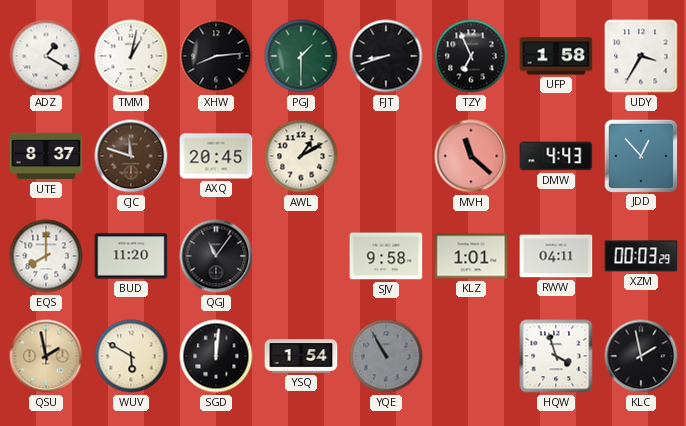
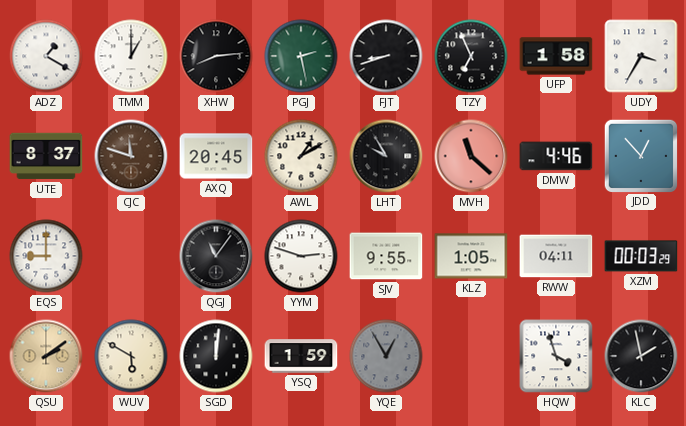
TMM: 1:02 -> 1:00 (131, 56)
PGJ: 1:30 -> 2:28 (301, 56)
LHT: none -> 9:55 (386, 156)
DMW: 4:43 -> 4:46 (556, 156)
EQS: 8:00 -> 9:00 (46, 256)
BUD: 11:20 -> none (131, 256)
YYM: none -> 2:48 (301, 256)
SJV: 9:58 -> 9:55 (386, 256)
KLZ: 1:01 -> 1:05 (471, 256)
QSU: 1:58 -> 2:09 (46, 356)
YSQ: 1:54 -> 1:59 (301, 356)
YQE: 10:55 -> 12:55 (386, 356)
